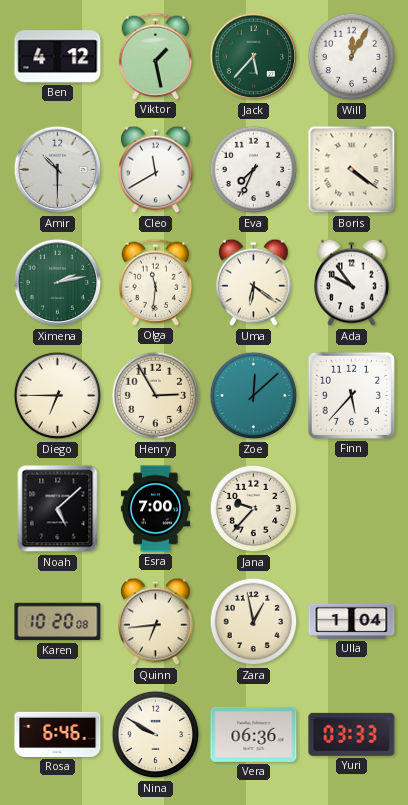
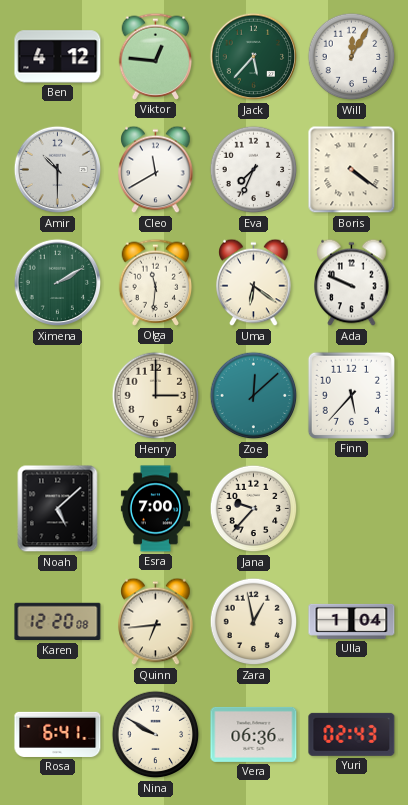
Viktor: 1:28 -> 12:46 (156, 56)
Ximena: 2:13 -> 2:10 (58, 283)
Ada: 9:54 -> 9:49 (352, 283)
Diego: 6:45 -> none (58, 396)
Henry: 2:55 -> 3:00 (156, 396)
Karen: 10:20 -> 12:20 (58, 622)
Rosa: 6:46 -> 6:41 (58, 734)
Yuri: 03:33 -> 02:43 (352, 734)
